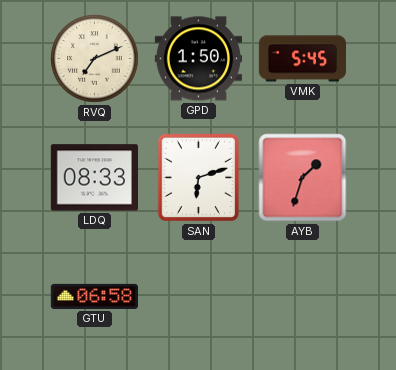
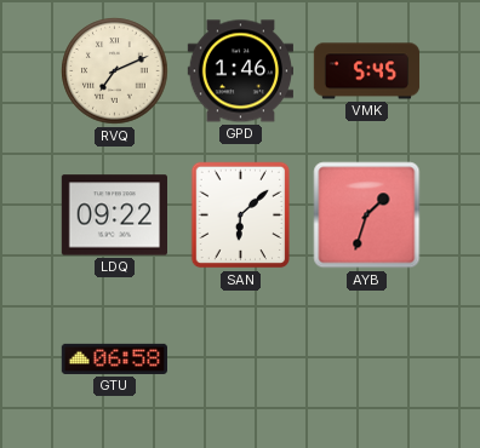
GPD: 1:50 -> 1:46 (240, 71)
LDQ: 08:33 -> 09:22 (114, 216)
SAN: 6:12 -> 6:08 (241, 216)
